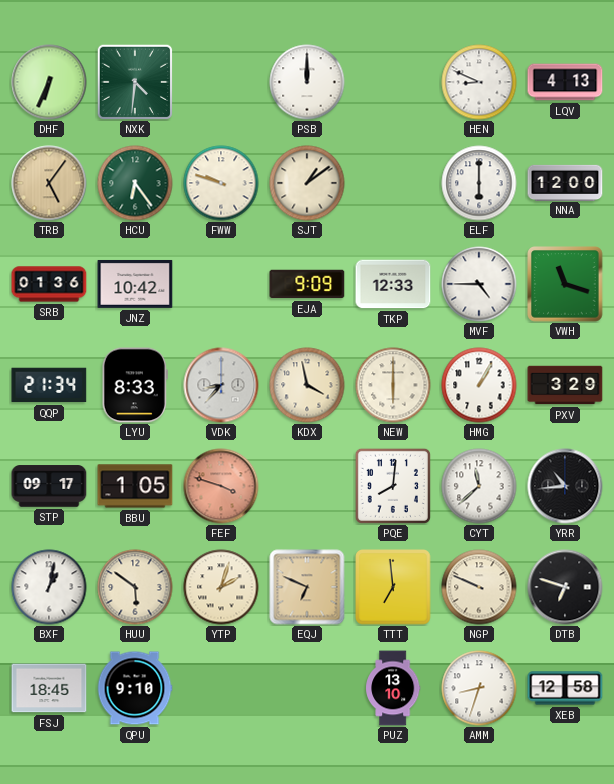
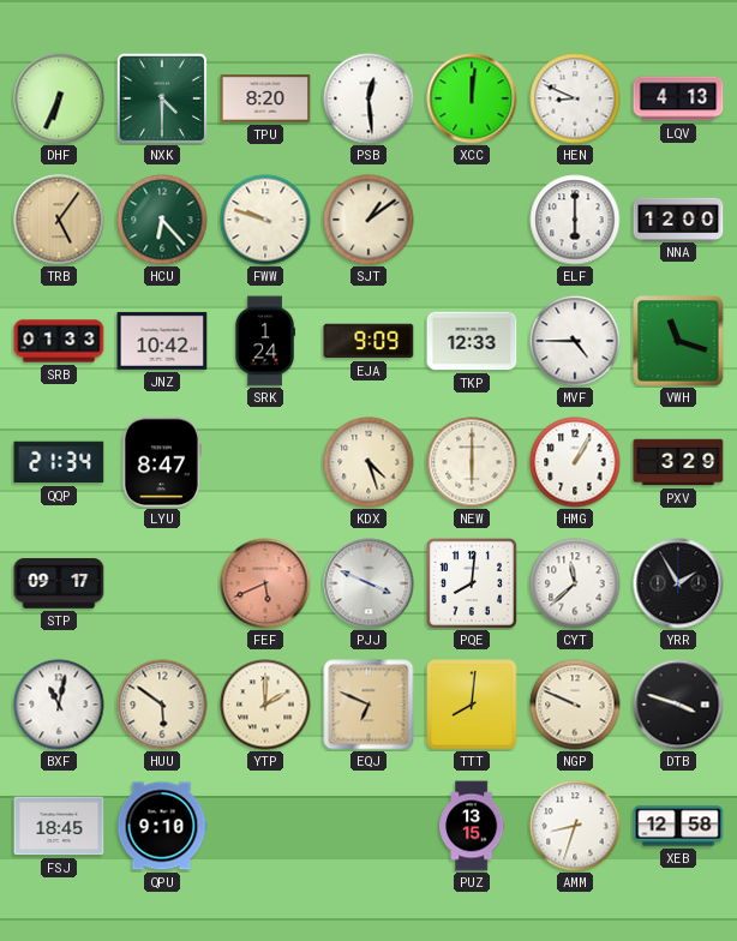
NXK: 4:31 -> 4:30 (161, 97)
TPU: none -> 8:20 (265, 98)
PSB: 12:00 -> 12:29 (368, 98)
XCC: none -> 12:01 (472, 98)
HCU: 6:24 -> 6:23 (162, 220)
SRB: 01:36 -> 01:33 (59, 341)
SRK: none -> 1:24 (265, 341)
LYU: 8:33 -> 8:47 (162, 462)
VDK: 8:37 -> none (221, 385)
KDX: 3:58 -> 4:27 (368, 462)
BBU: 1:05 -> none (135, 486)
FEF: 3:48 -> 5:41 (265, 583)
PJJ: none -> 3:49 (368, 583)
YRR: 10:44 -> 1:55 (678, 583)
BXF: 1:02 -> 11:02 (59, 705)
YTP: 2:03 -> 2:00 (265, 705)
TTT: 6:59 -> 8:01 (472, 705)
DTB: 6:48 -> 3:48 (678, 705)
PUZ: 13:10 -> 13:15 (473, 826)
